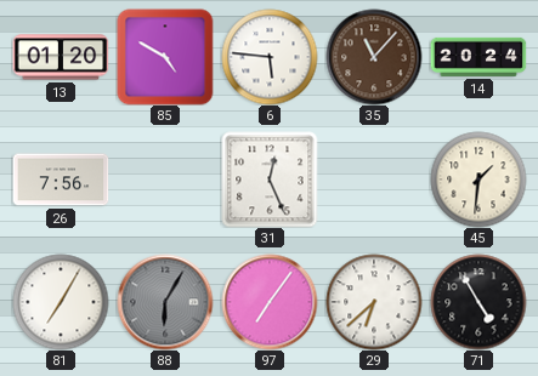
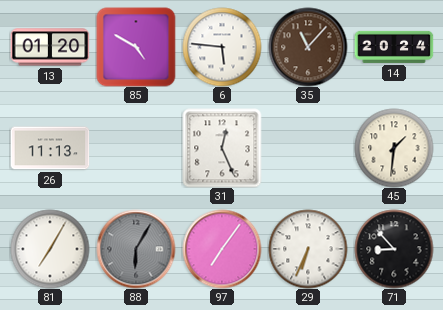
26: 7:56 -> 11:13 (50, 148)
29: 6:38 -> 6:34 (308, 249)
71: 4:55 -> 8:53 (394, 249)
